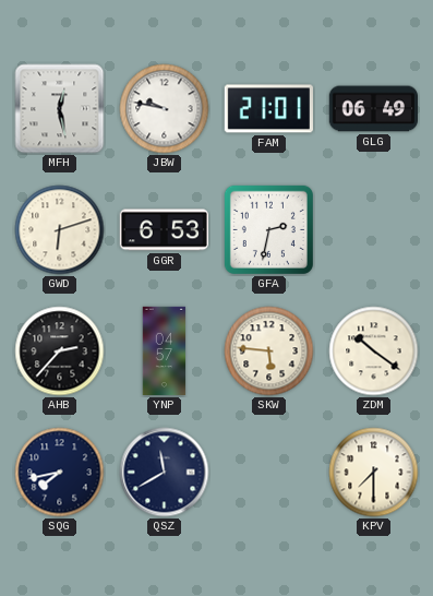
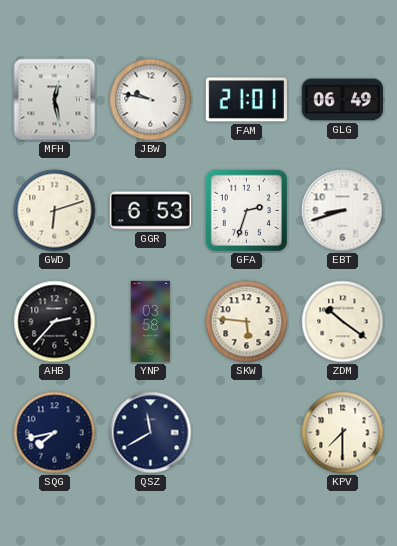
GFA: 2:32 -> 2:33 (246, 210)
EBT: none -> 8:42 (343, 211)
YNP: 04:57 -> 03:58 (151, 322)
